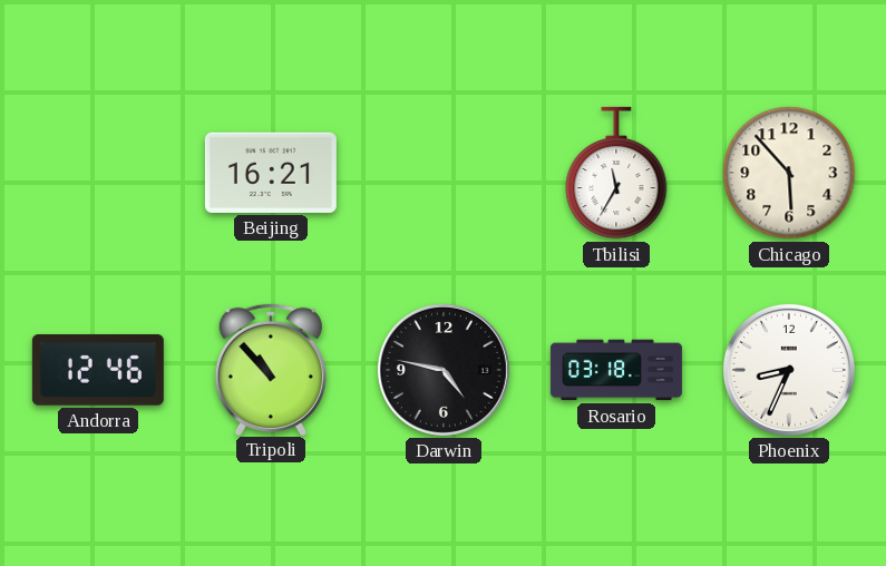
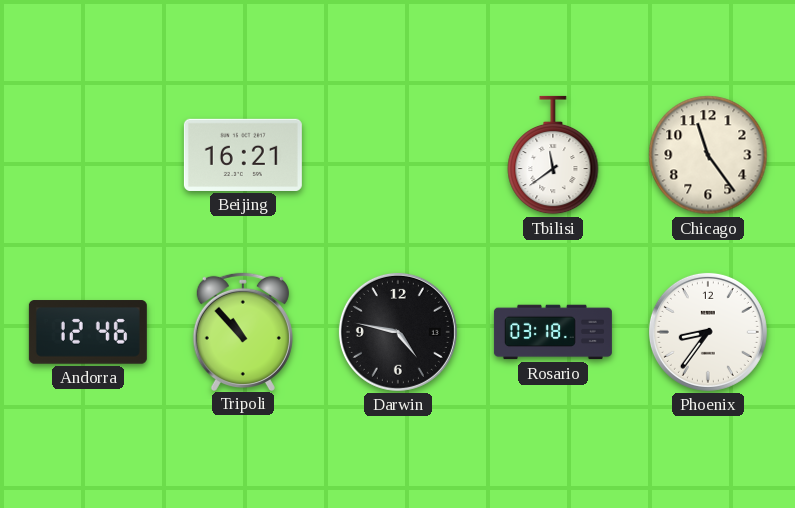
Tbilisi: 11:35 -> 11:39 (553, 155)
Chicago: 5:53 -> 11:24 (708, 155)
Phoenix: 8:34 -> 8:36 (708, 332)
